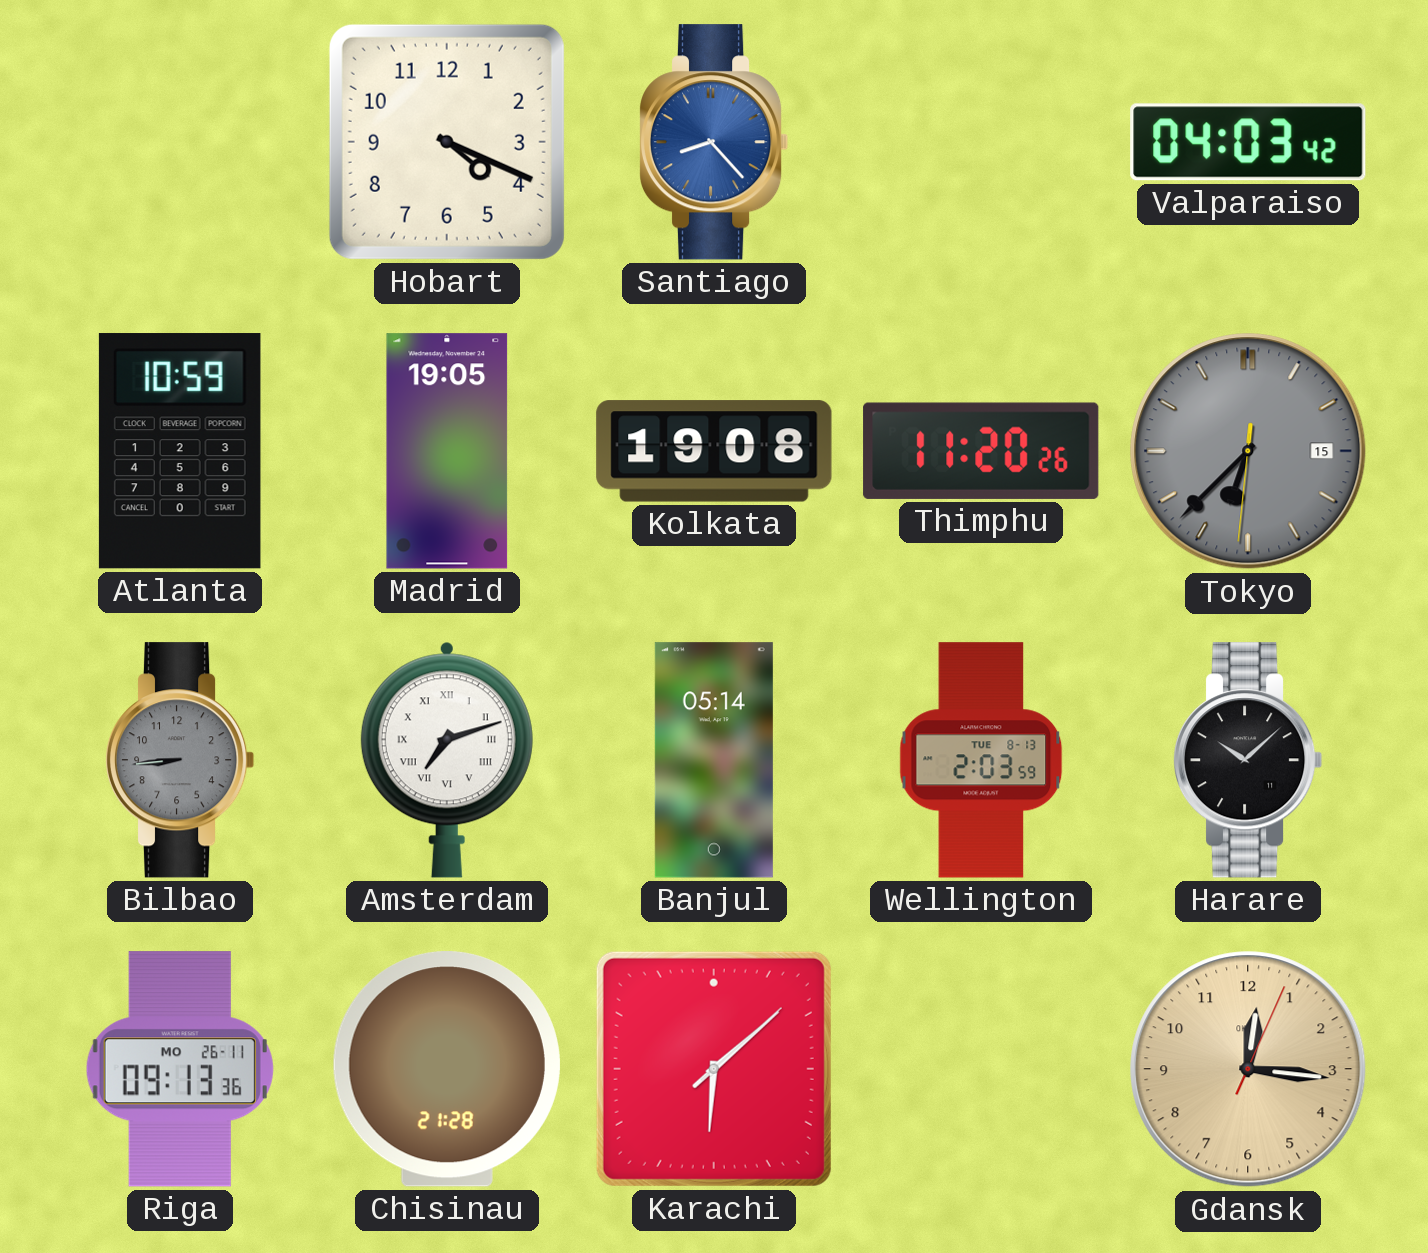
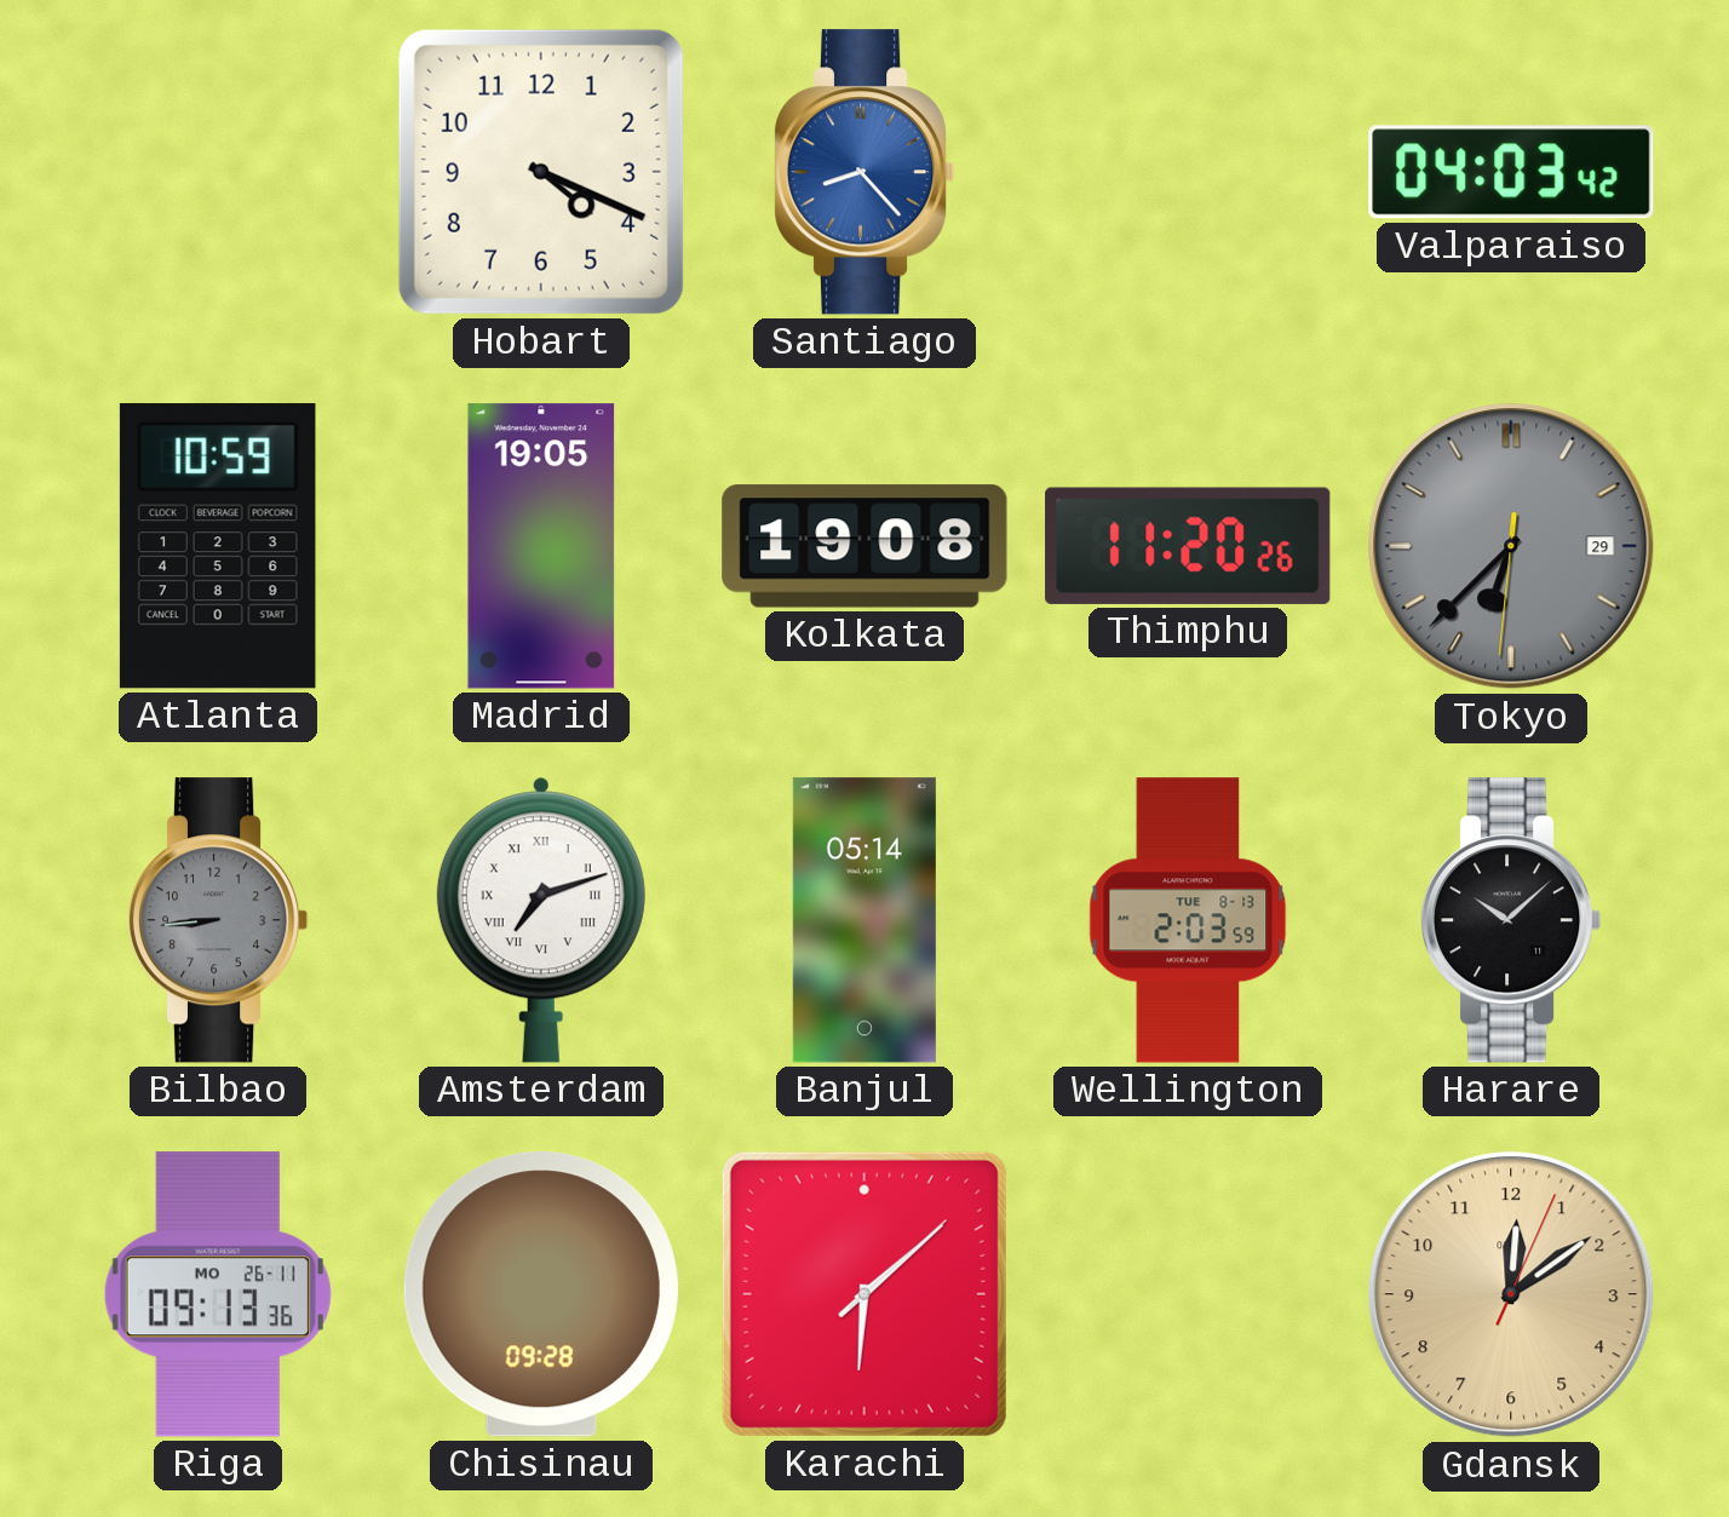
Tokyo date: 15 -> 29 (1511, 546)
Chisinau: 21:28 -> 09:28 (541, 1294)
Gdansk: 12:16 -> 12:09 (1511, 1294)
